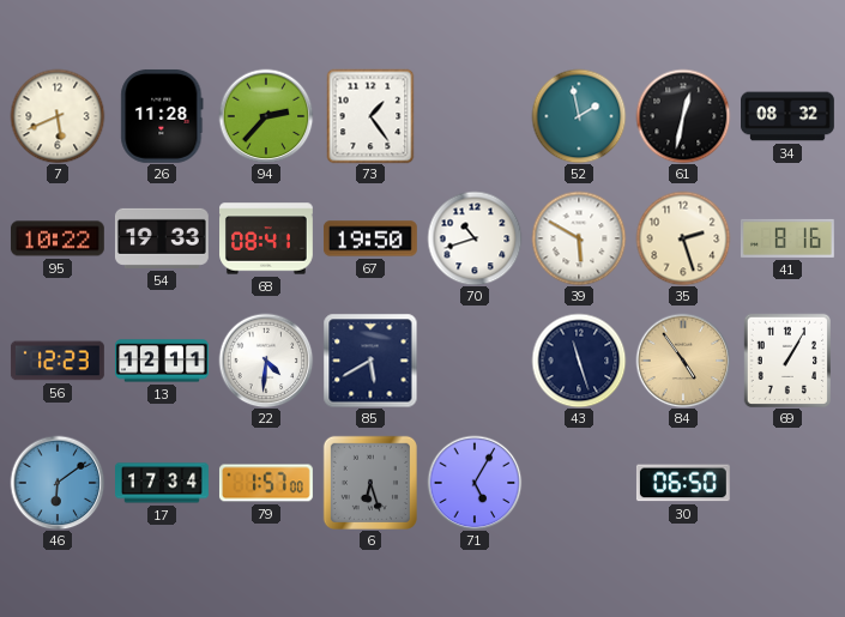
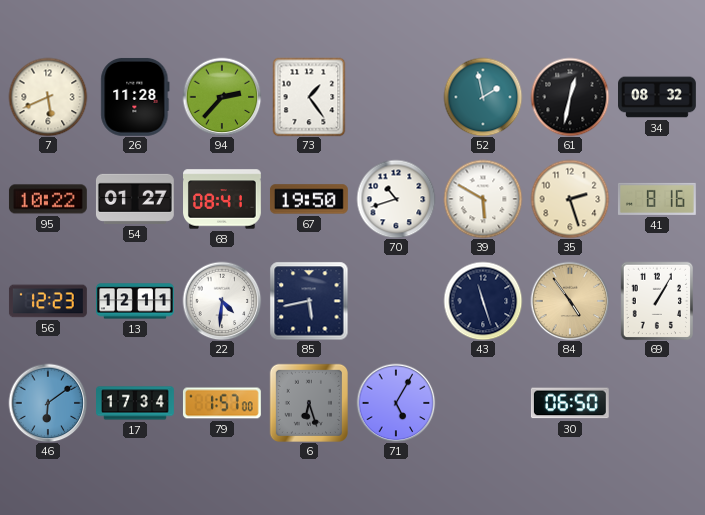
54: 19:33 -> 01:27 (135, 199)
85: 5:40 -> 5:43 (309, 301)
